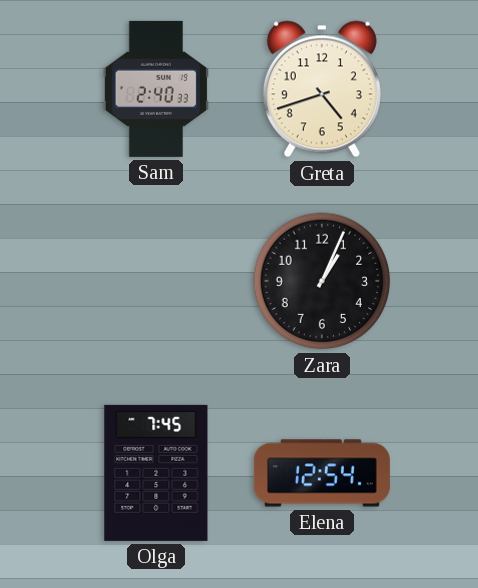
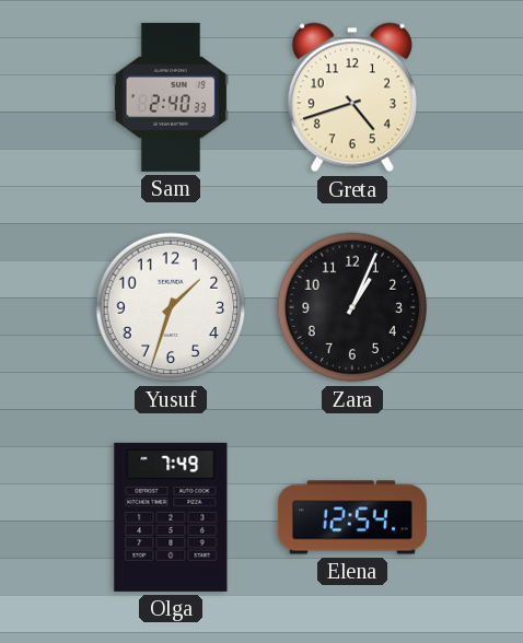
Yusuf: none -> 1:33 (171, 307)
Olga: 7:45 -> 7:49 (171, 517)
